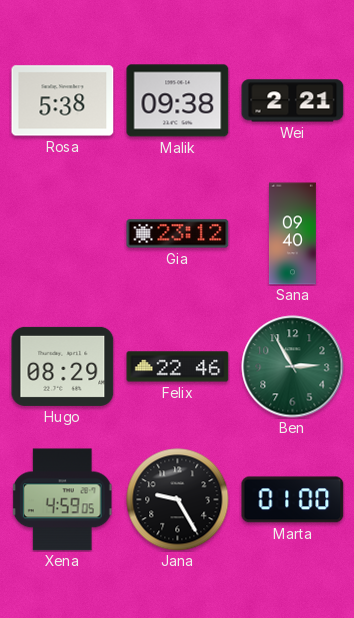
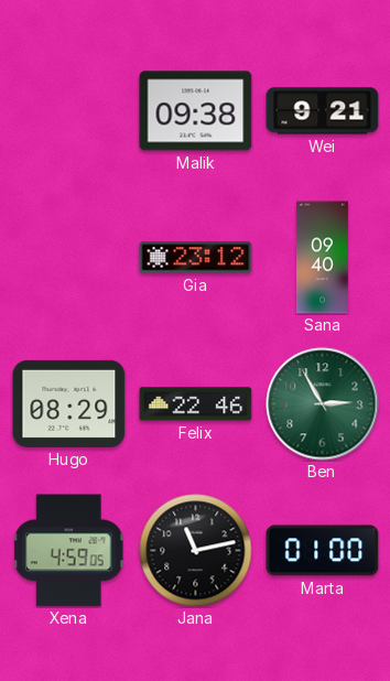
Rosa: 5:38 -> none (63, 101)
Wei: 2:21 -> 9:21 (323, 111)
Jana: 9:25 -> 11:13 (196, 551)
